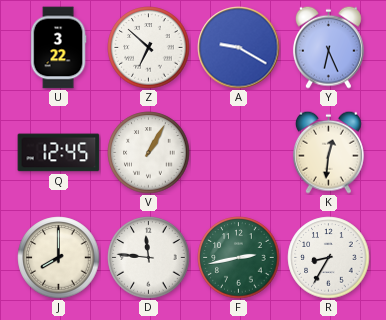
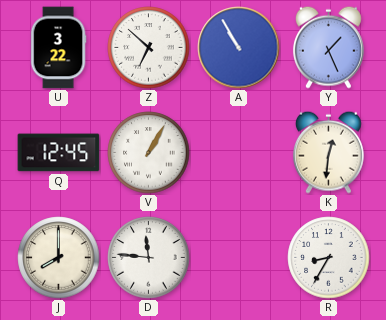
A: 9:20 -> 10:55 (239, 48)
Y: 6:26 -> 1:26 (328, 47)
F: 2:43 -> none (239, 258)
